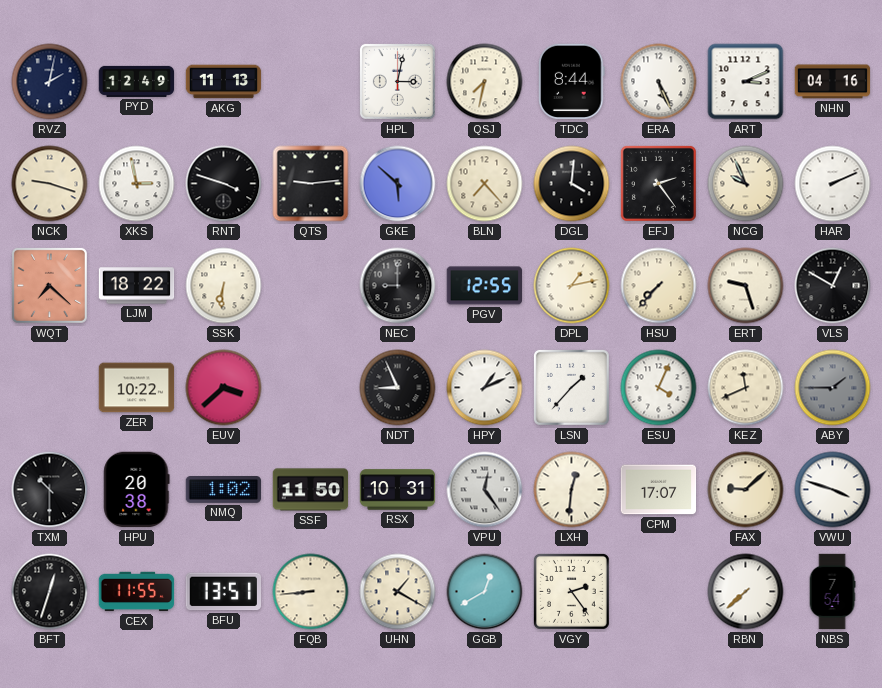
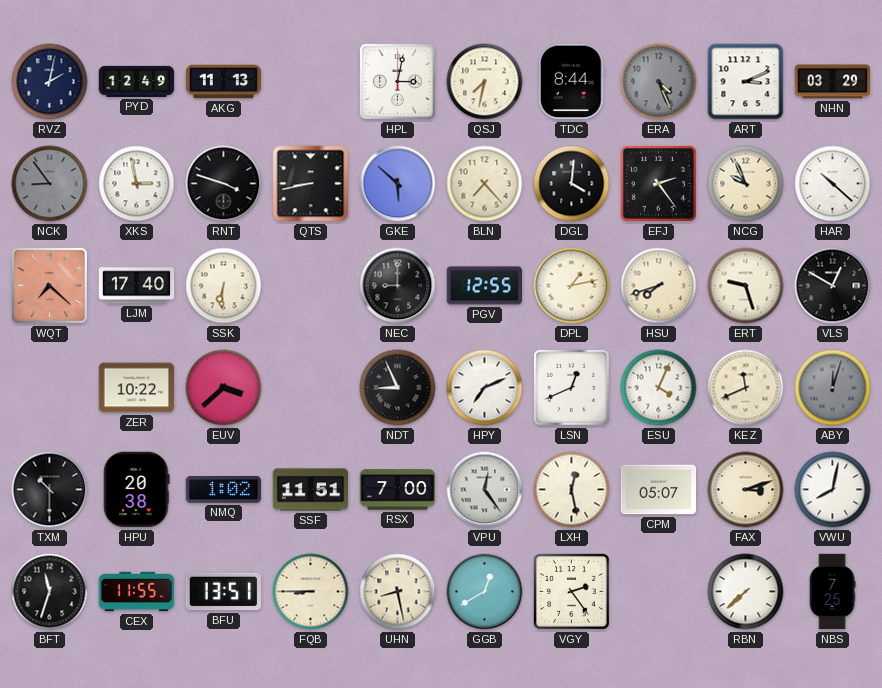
ERA: 5:26 -> 4:26 (659, 82)
ERA dial: white -> grey (659, 82)
NHN: 04:16 -> 03:29 (833, 82)
NCK: 9:18 -> 8:54 (50, 184)
NCK dial: cream -> grey (50, 184)
QTS: 9:14 -> 8:43 (311, 184)
HAR: 2:11 -> 10:22 (833, 184)
LJM: 18:22 -> 17:40 (137, 286)
HSU: 7:37 -> 7:42 (659, 286)
HPY: 1:11 -> 7:11 (485, 388)
LSN: 1:37 -> 12:41 (571, 387)
ABY: 1:45 -> 12:03 (833, 388)
SSF: 11:50 -> 11:51 (311, 490)
RSX: 10:31 -> 7:00 (398, 490)
LXH: 12:31 -> 12:28 (572, 490)
CPM: 17:07 -> 05:07 (659, 490)
FAX: 9:08 -> 3:12 (746, 490)
VWU: 3:48 -> 8:02 (833, 490)
BFT: 12:33 -> 11:33 (50, 592)
FQB: 8:44 -> 8:45 (311, 592)
UHN: 1:20 -> 8:28 (398, 592)
NBS: 7:54 -> 7:25 (832, 592)
